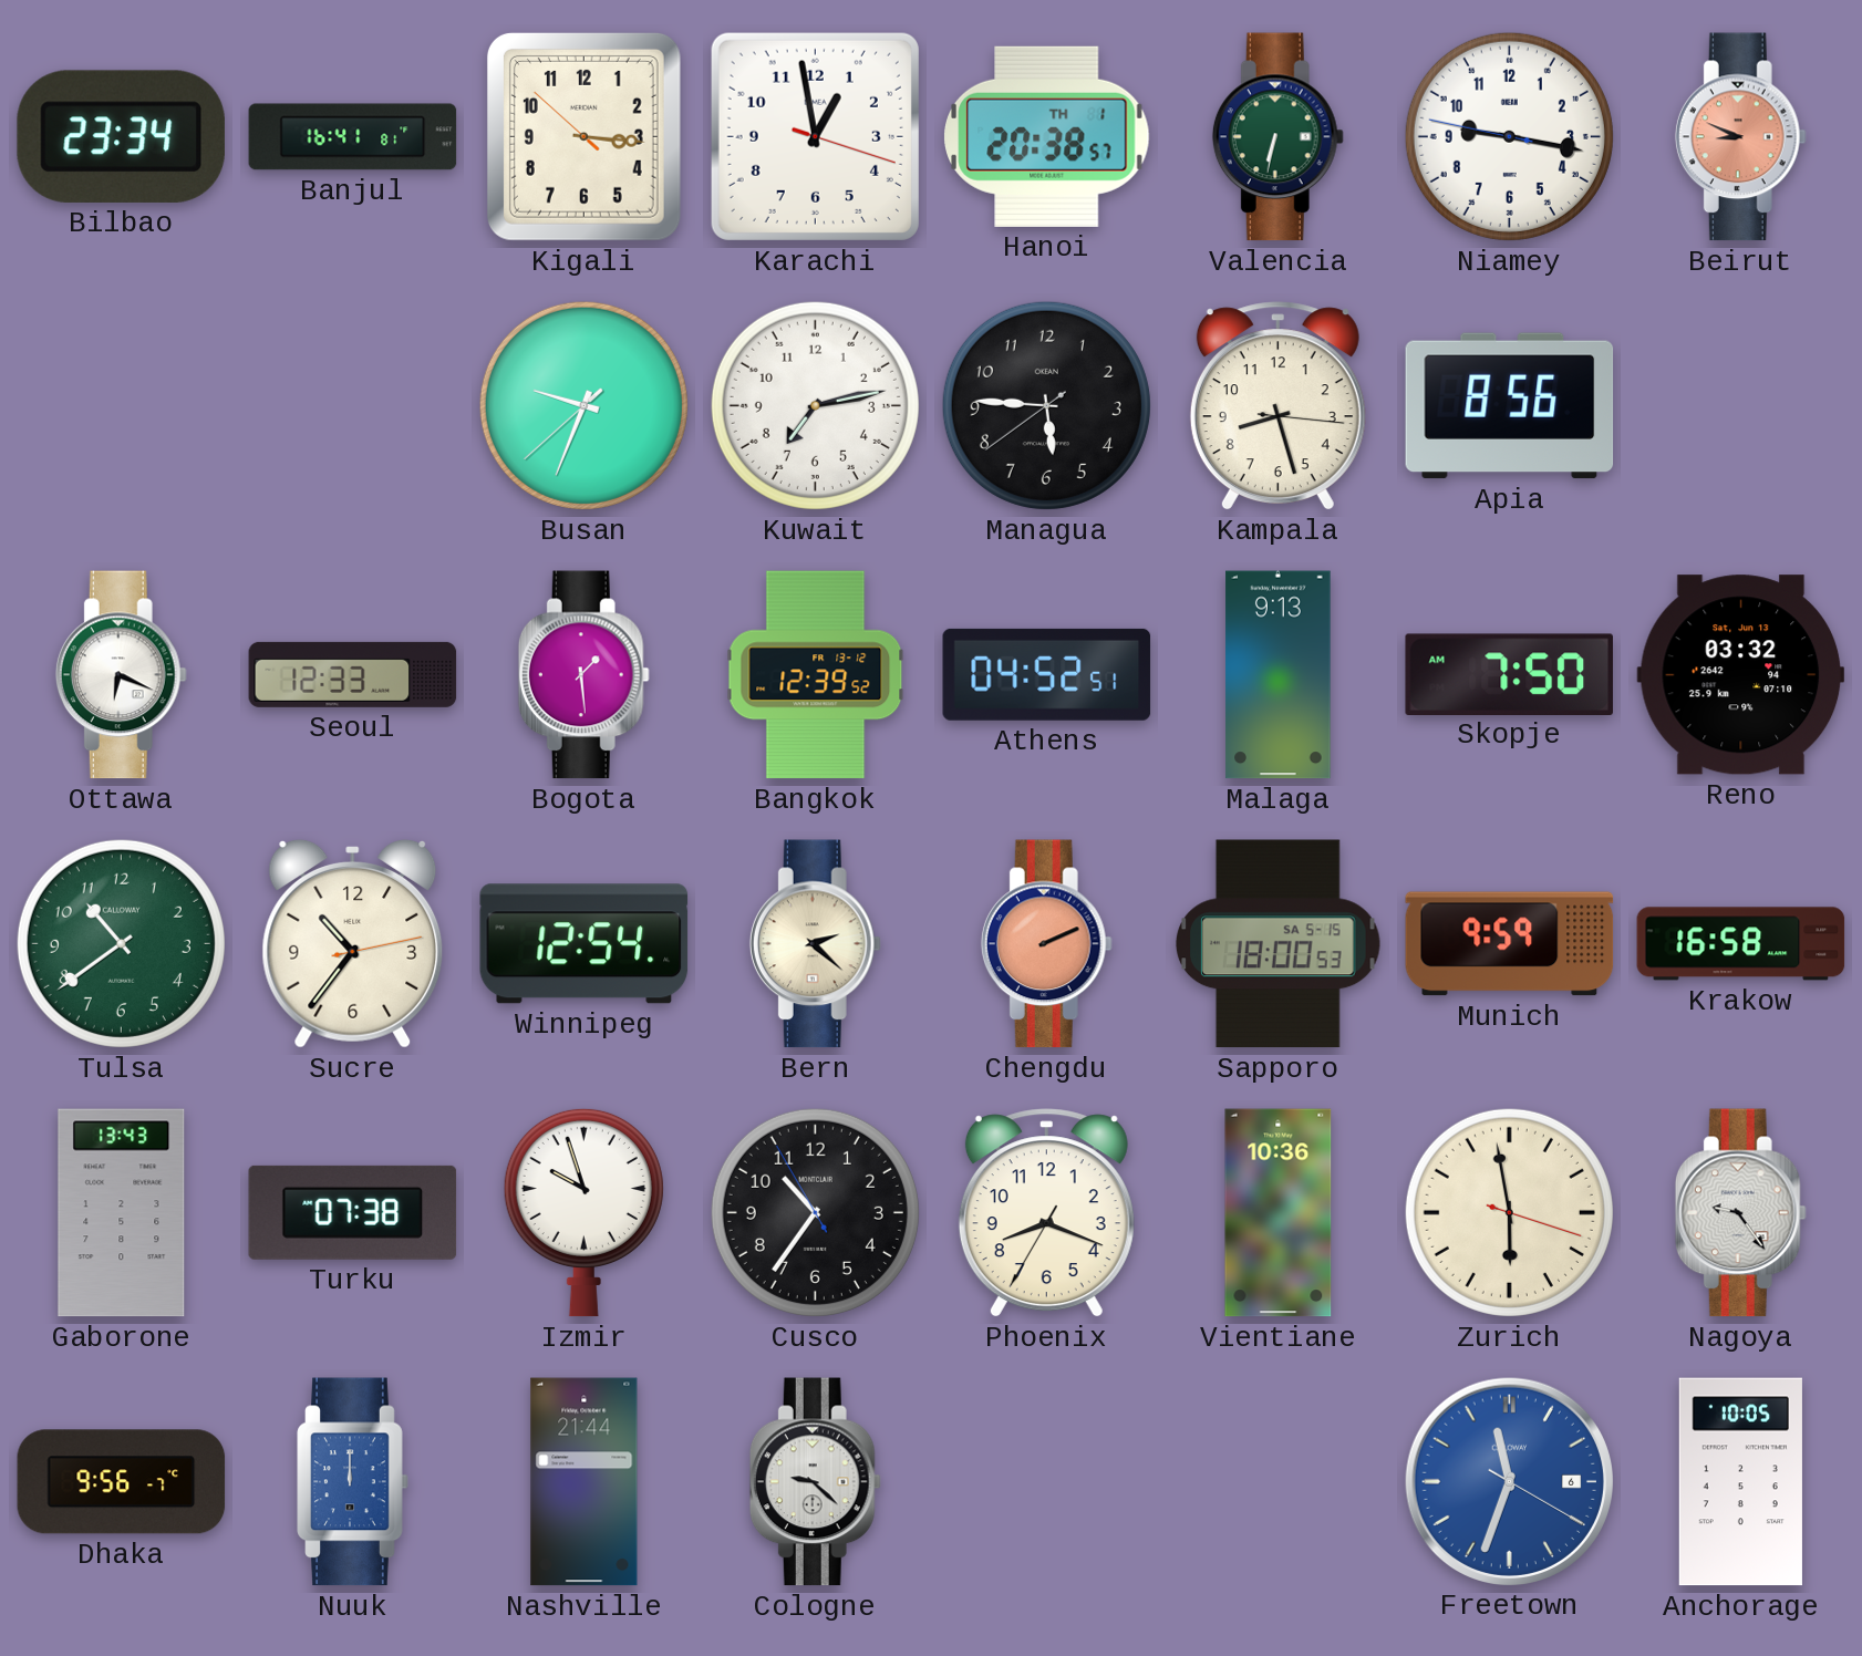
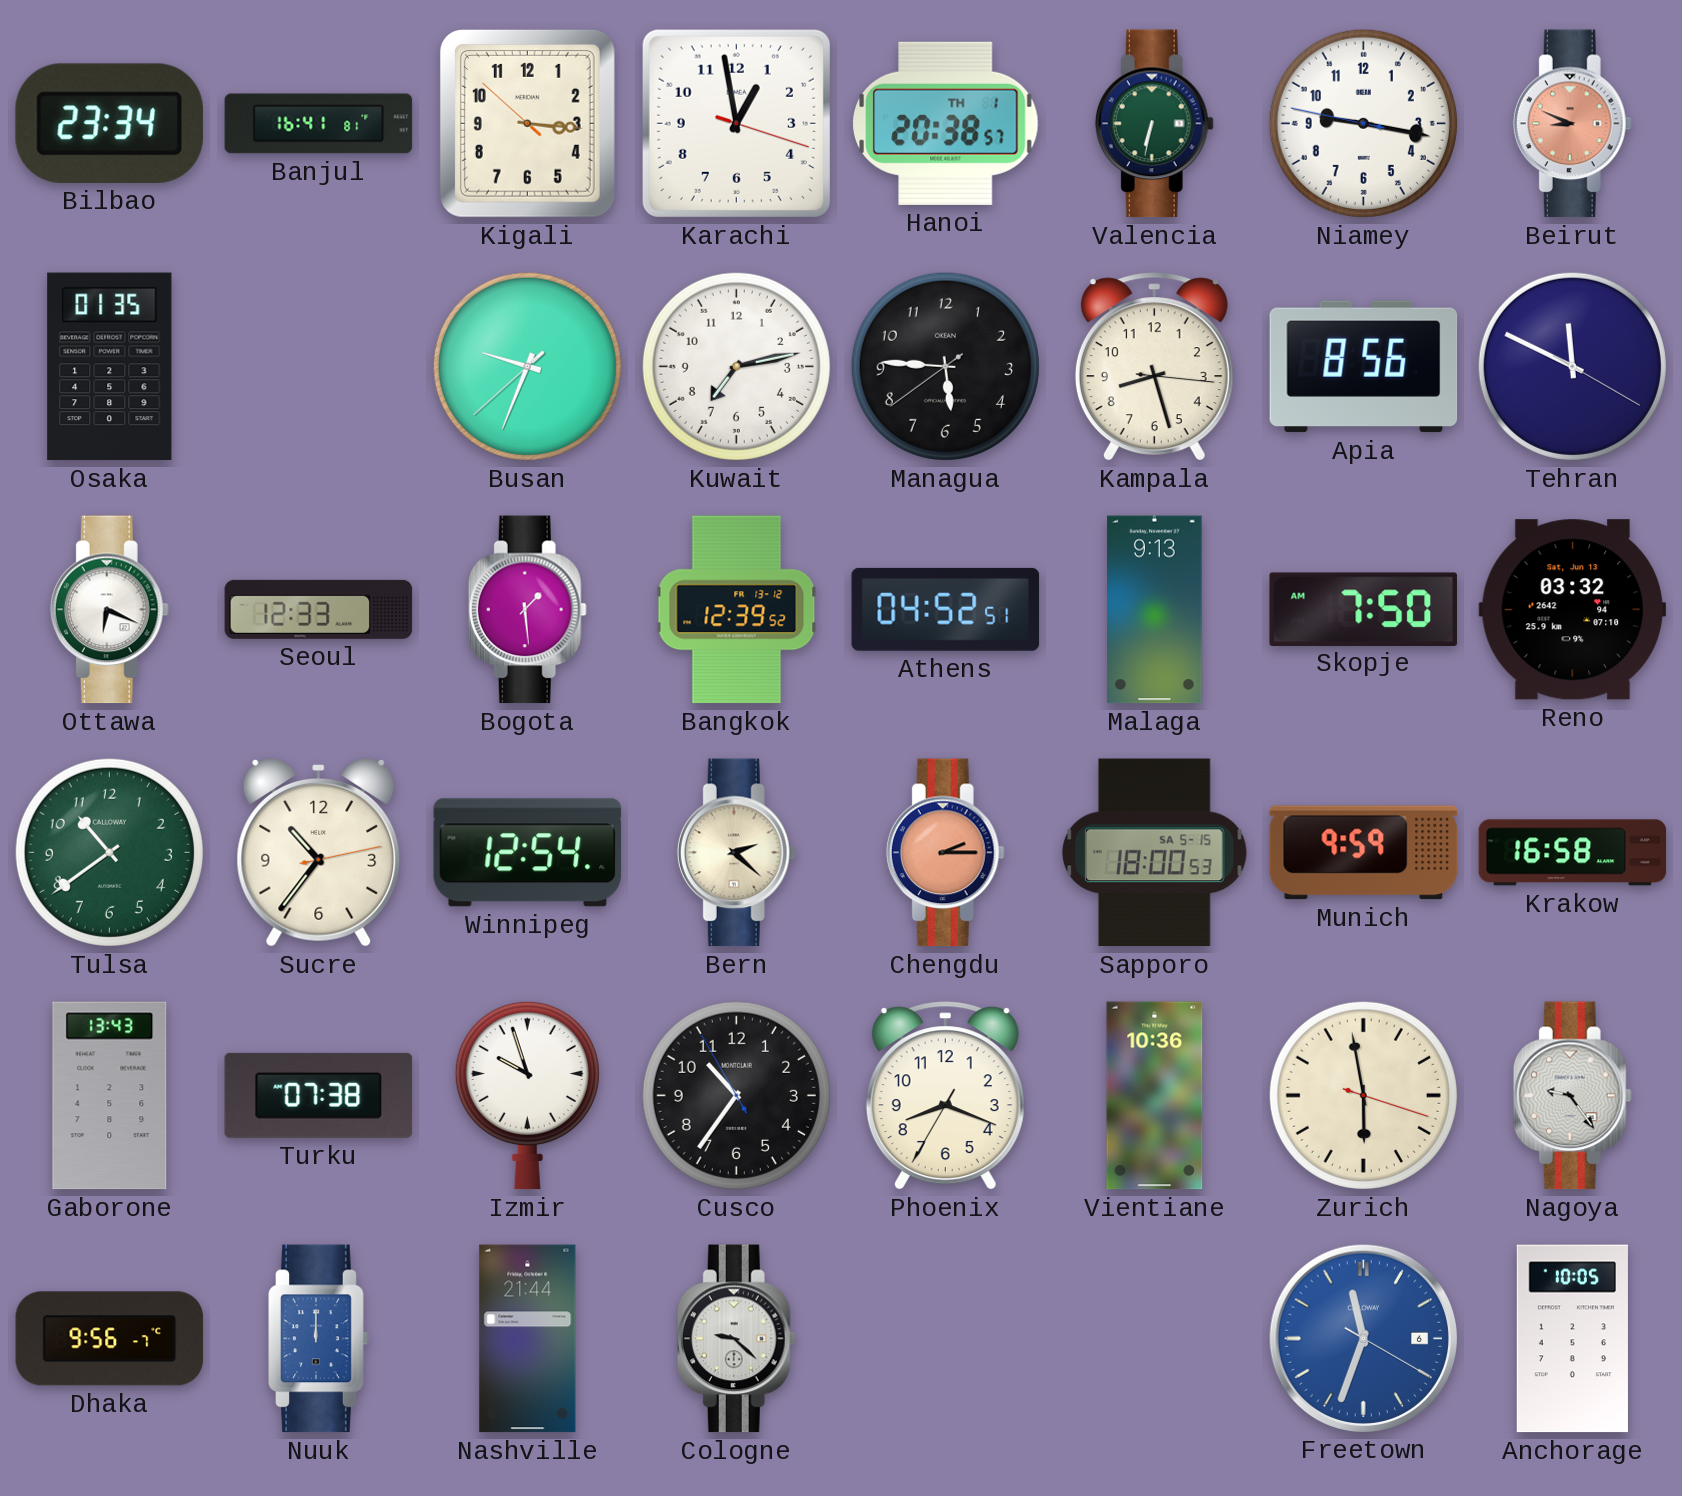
Osaka: none -> 01:35 (110, 367)
Tehran: none -> 11:49 (1572, 366)
Chengdu: 2:11 -> 2:15 (945, 853)
